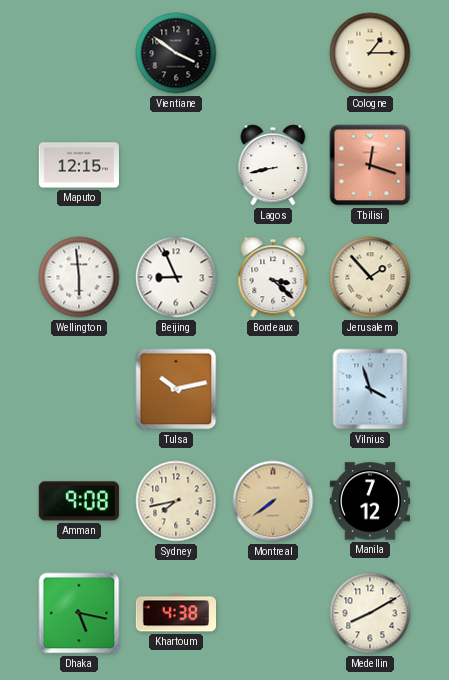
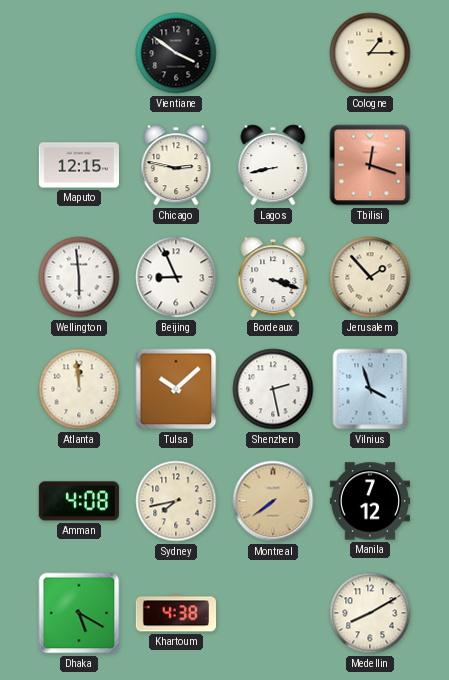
Chicago: none -> 2:47 (176, 165)
Bordeaux: 3:22 -> 3:18 (273, 277)
Atlanta: none -> 11:59 (79, 389)
Tulsa: 10:13 -> 10:08 (176, 389)
Shenzhen: none -> 2:28 (273, 389)
Amman: 9:08 -> 4:08 (79, 501)
Dhaka: 5:17 -> 5:20 (79, 613)
